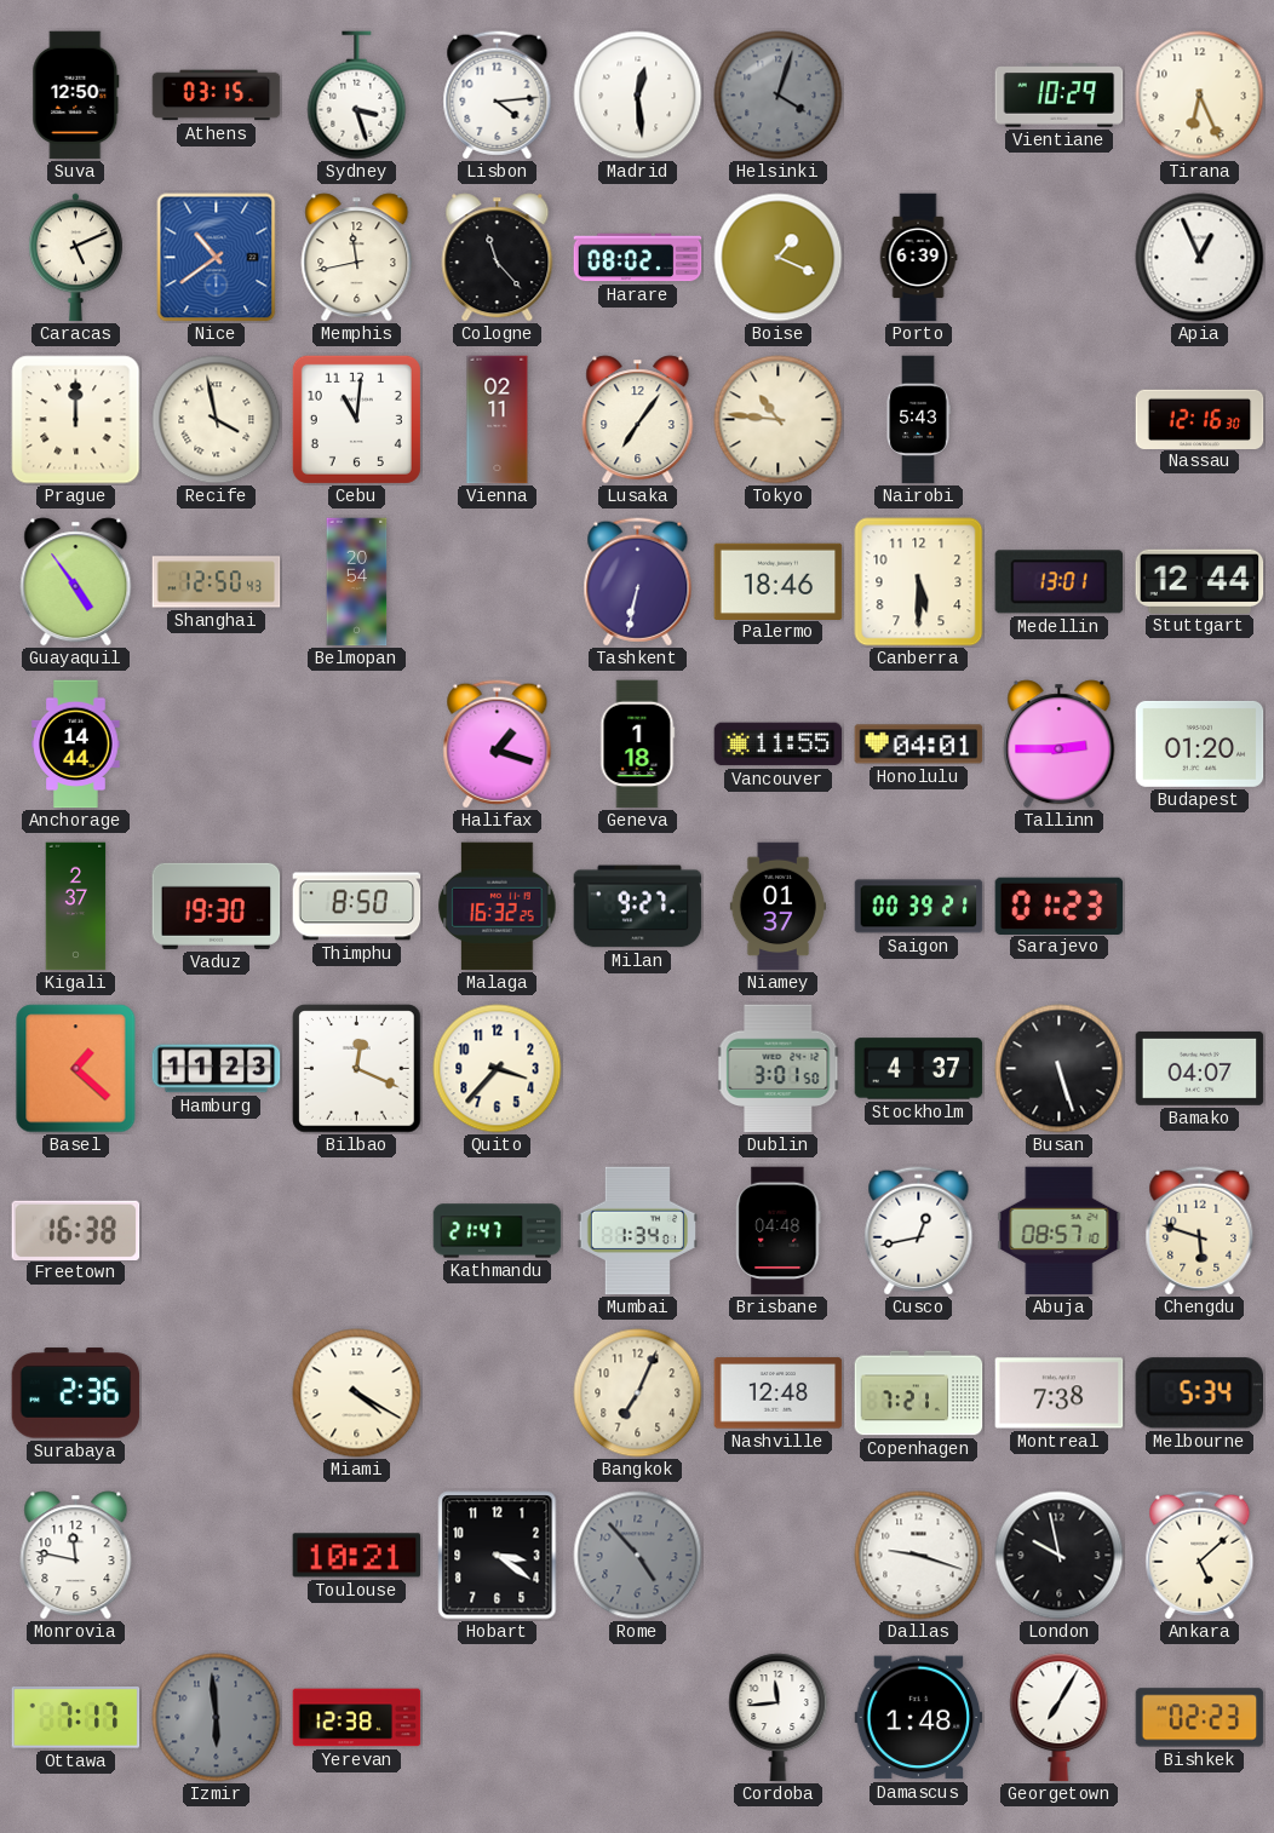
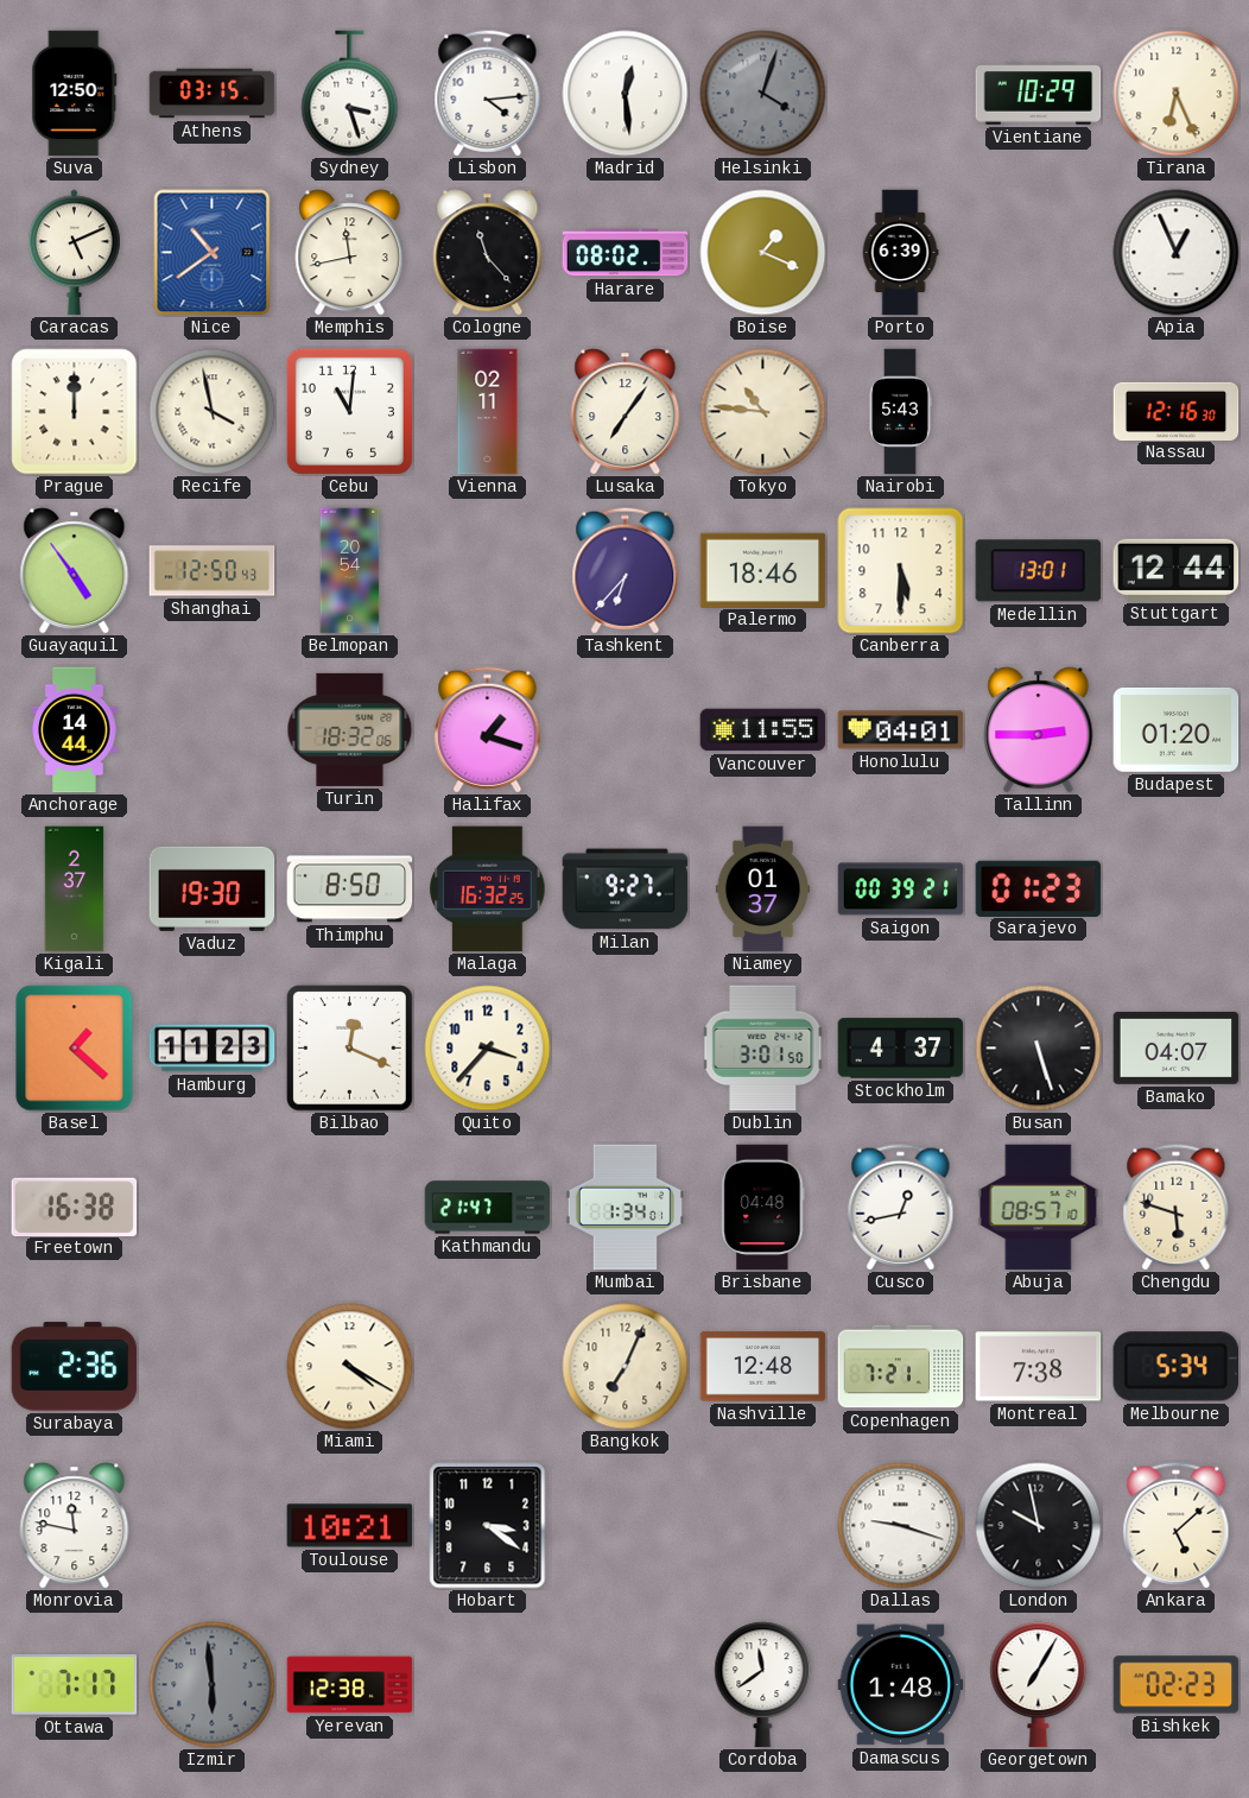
Tashkent: 6:32 -> 6:37 (626, 571)
Turin: none -> 18:32 (350, 729)
Geneva: 1:18 -> none (638, 745)
Rome: 4:53 -> none (638, 1556)
Cordoba: 11:44 -> 11:39 (763, 1685)
